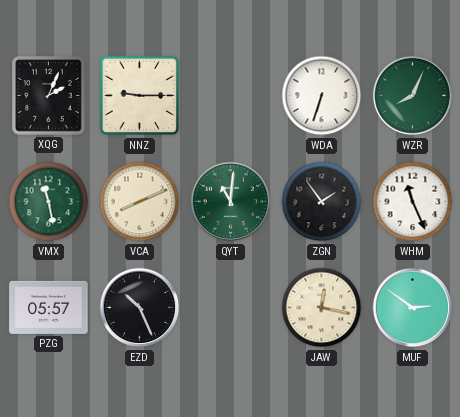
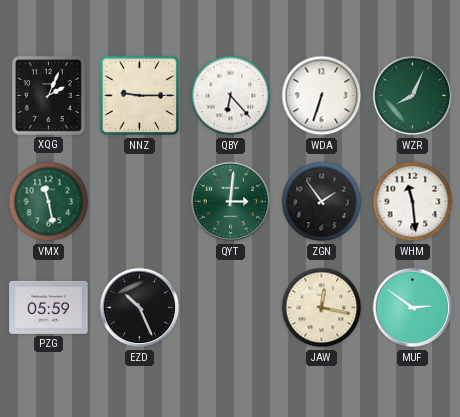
QBY: none -> 6:23 (231, 96)
VCA: 8:11 -> none (140, 202)
QYT: 11:01 -> 3:01 (231, 202)
WHM: 11:26 -> 11:29 (413, 202)
PZG: 05:57 -> 05:59 (49, 307)
